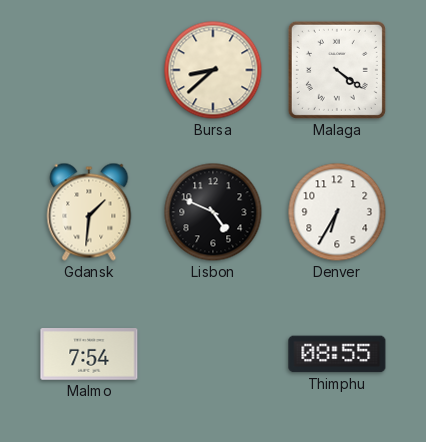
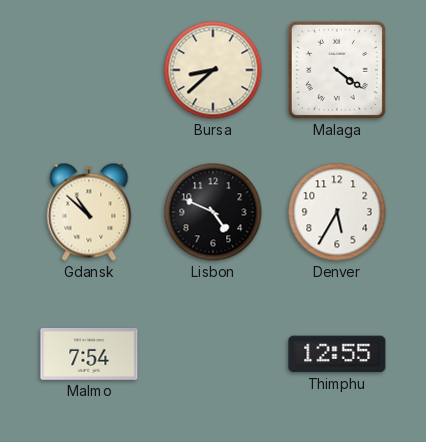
Gdansk: 1:31 -> 10:52 (89, 212)
Denver: 6:35 -> 5:35 (337, 212)
Thimphu: 08:55 -> 12:55 (337, 354)
